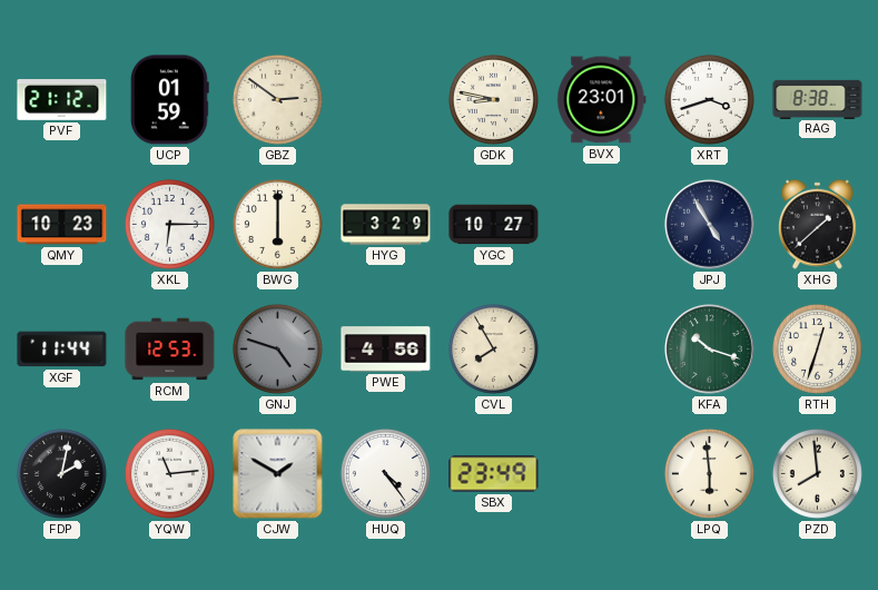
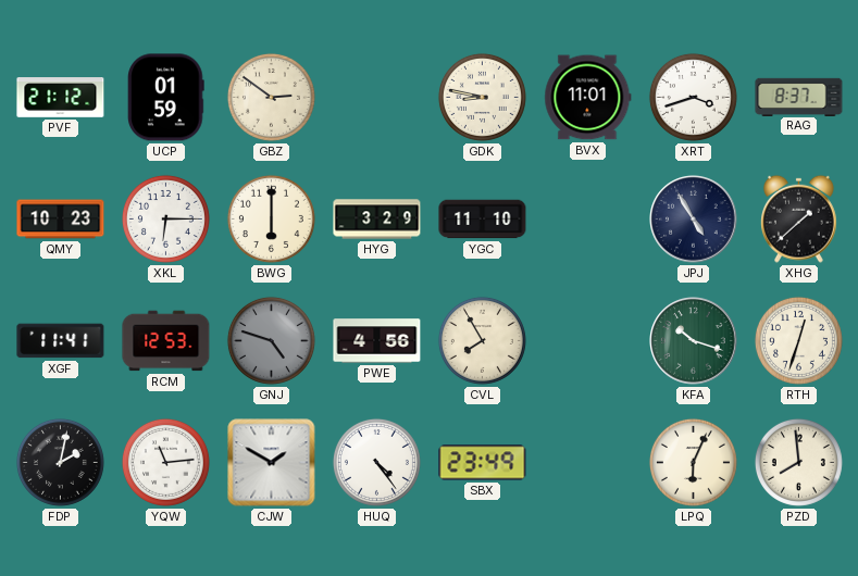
BVX: 23:01 -> 11:01 (588, 98)
RAG: 8:38 -> 8:37 (799, 97)
YGC: 10:27 -> 11:10 (483, 220)
XGF: 11:44 -> 11:41 (61, 341)
LPQ: 5:59 -> 6:04 (693, 462)
